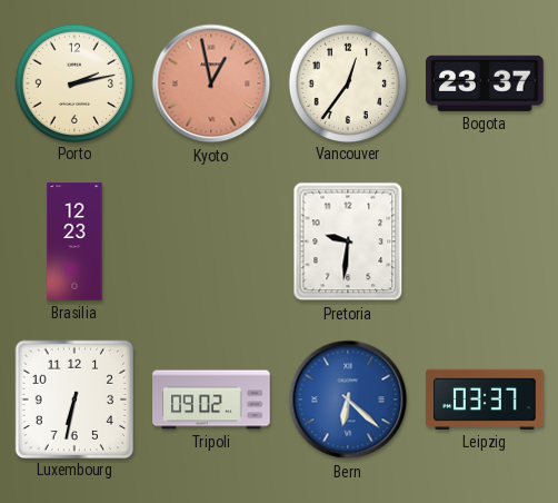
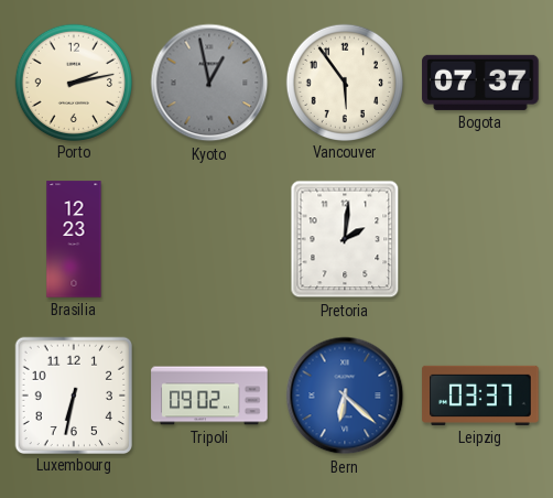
Kyoto dial: salmon -> grey (209, 83)
Vancouver: 12:36 -> 5:54 (344, 82)
Bogota: 23:37 -> 07:37 (480, 83)
Pretoria: 9:31 -> 2:01 (345, 239)
